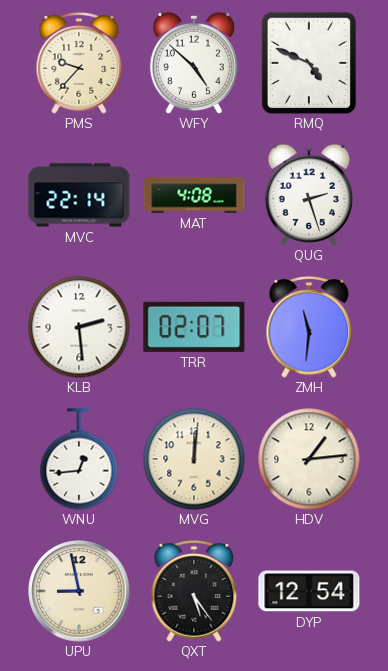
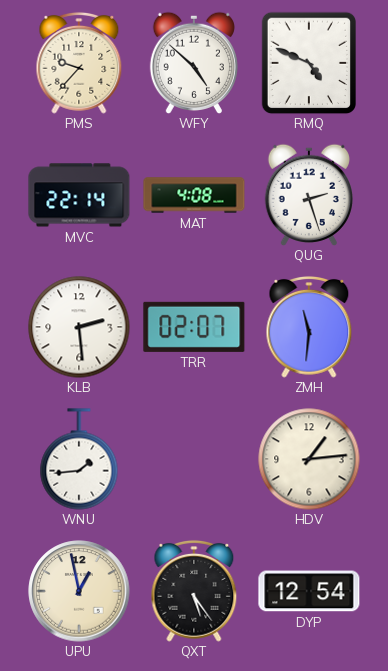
WNU: 12:44 -> 1:44 (79, 459)
MVG: 12:01 -> none (194, 459)
UPU: 8:58 -> 12:58 (79, 591)
